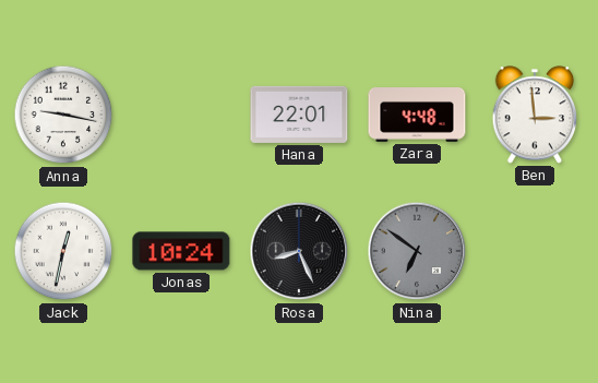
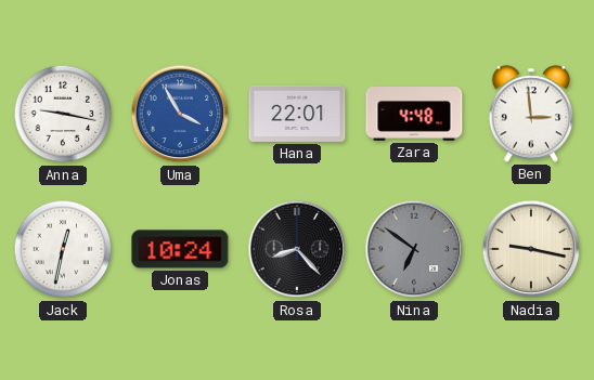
Uma: none -> 3:55 (180, 114)
Rosa: 8:26 -> 8:23 (297, 249)
Nadia: none -> 9:17 (531, 249)
